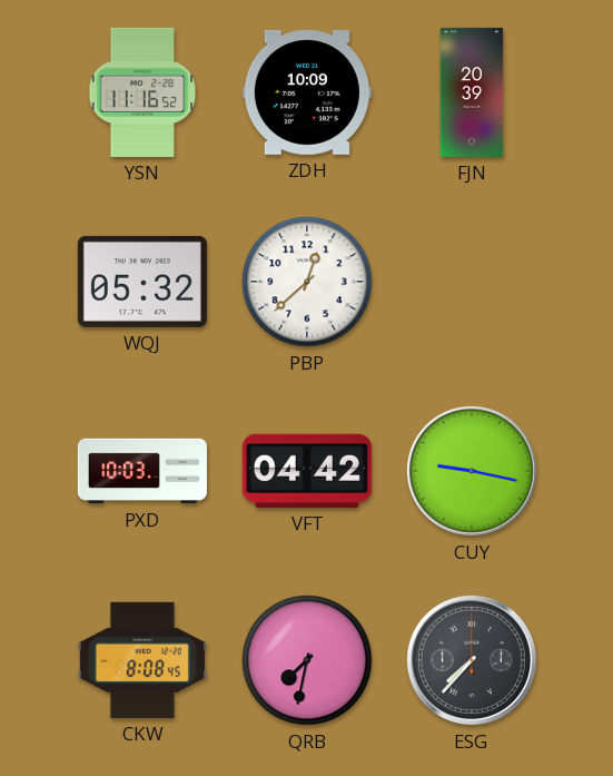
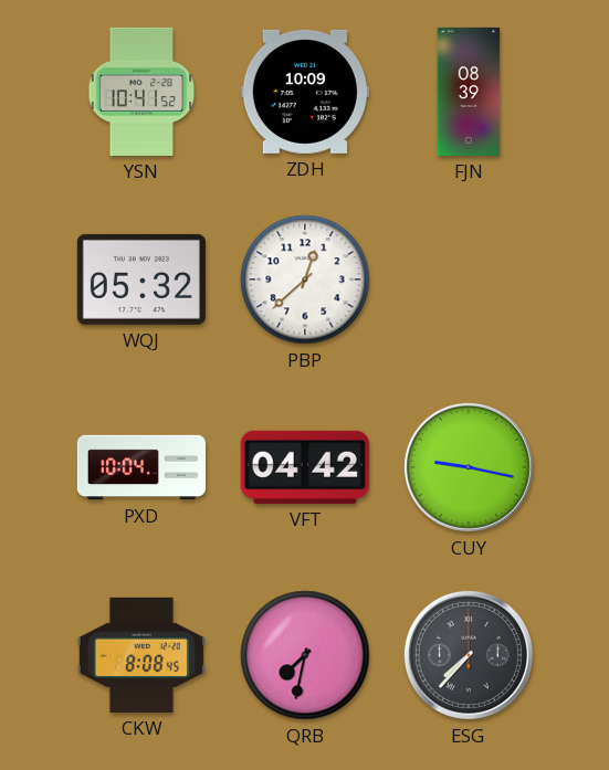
YSN: 11:16 -> 10:41 (141, 92)
FJN: 20:39 -> 08:39 (469, 92)
PXD: 10:03 -> 10:04 (141, 467)
